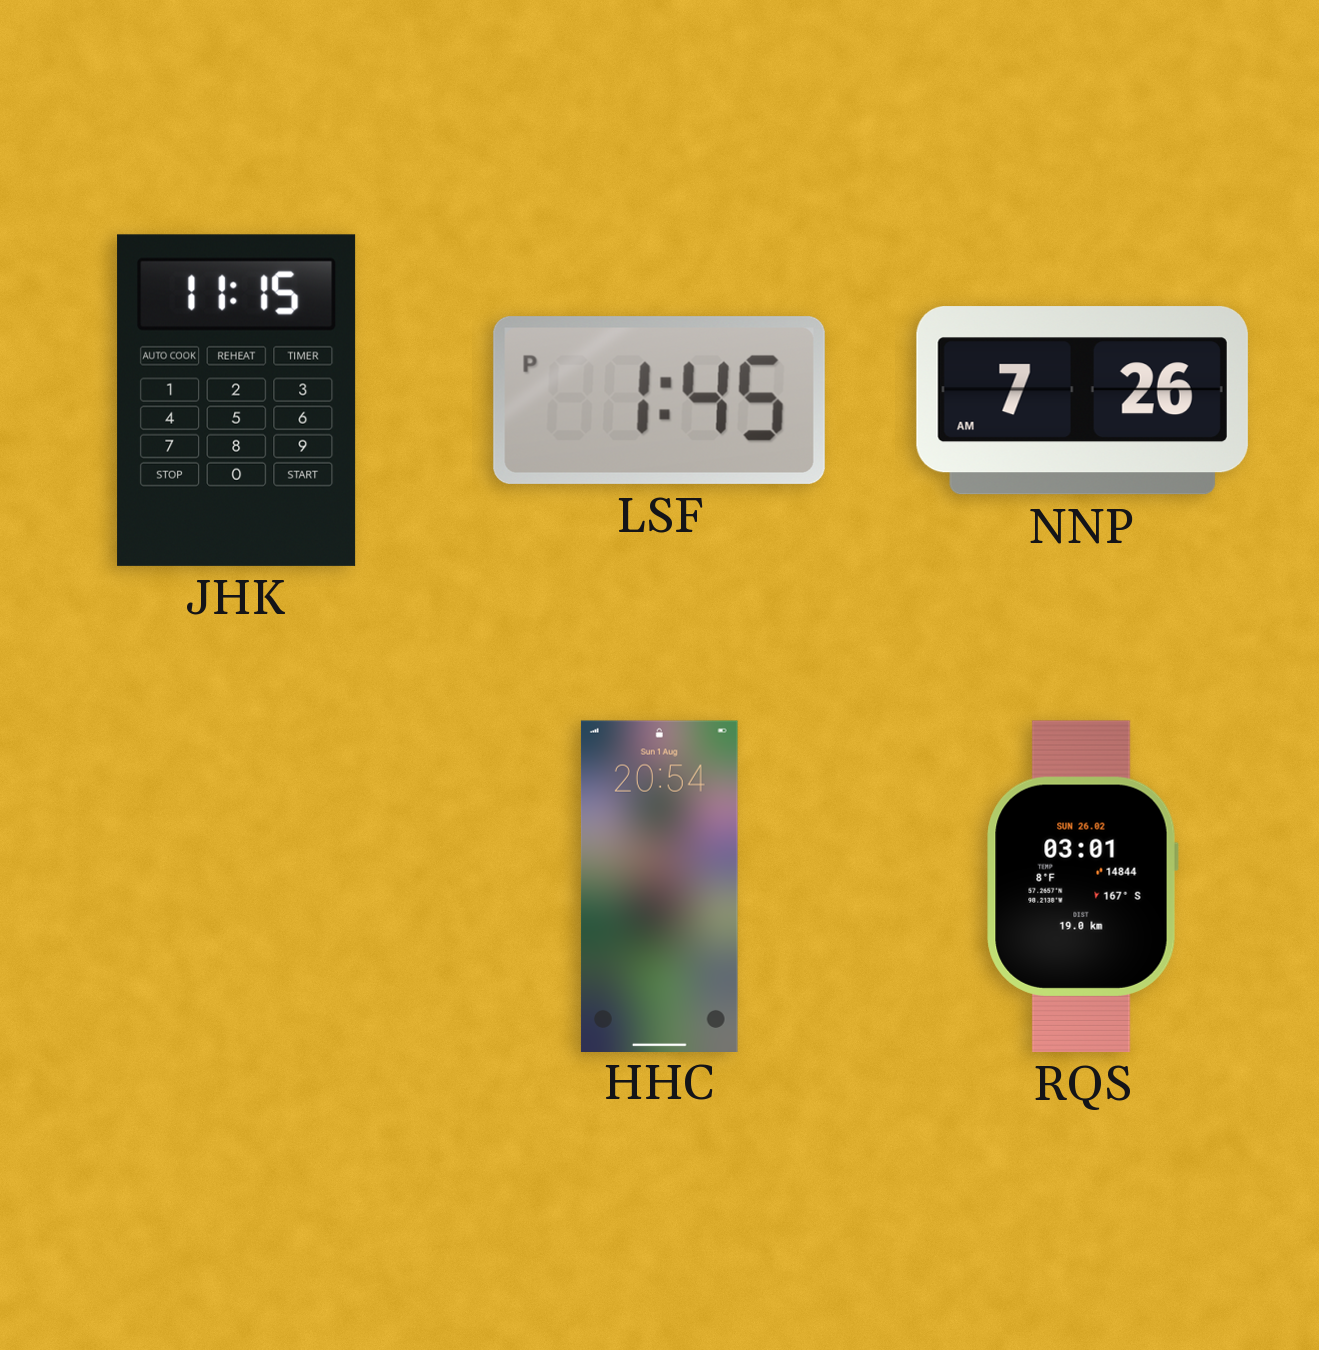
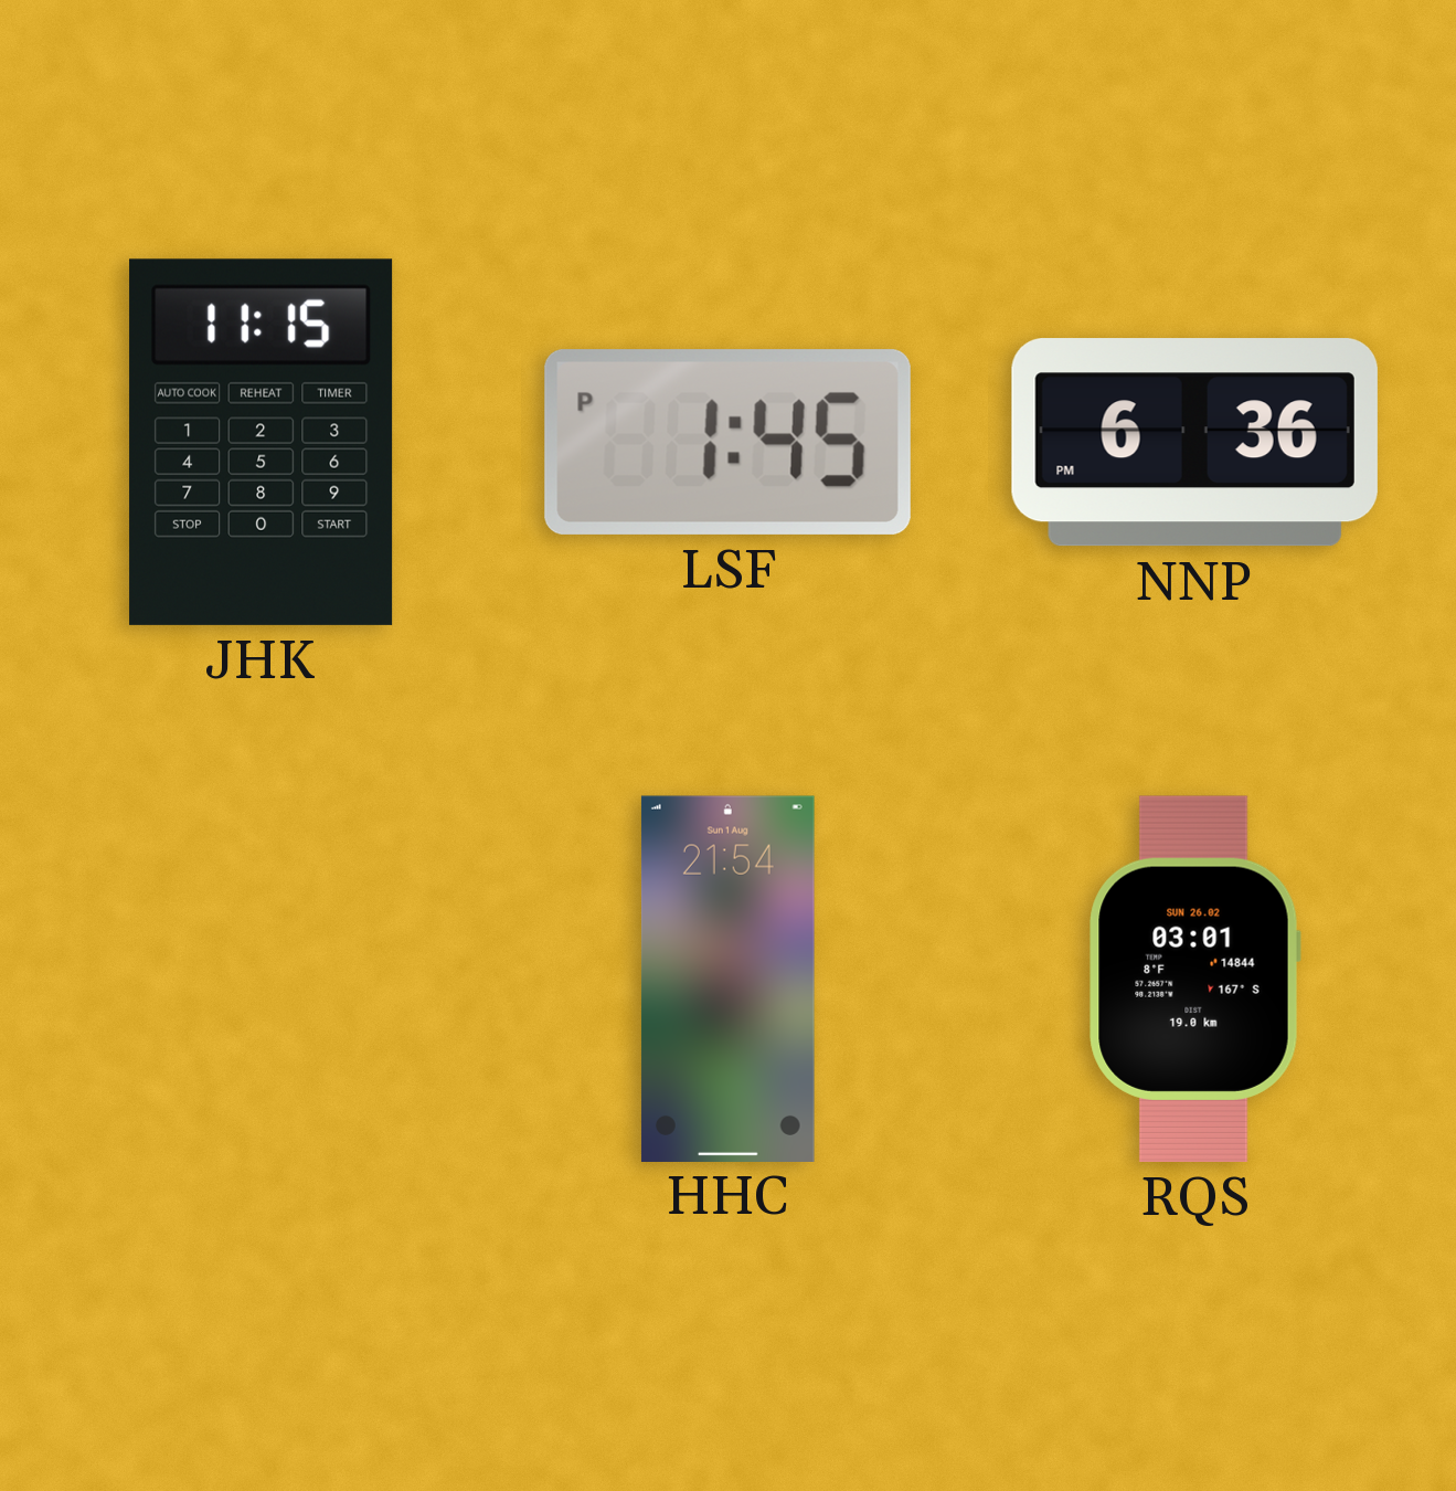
NNP: 7:26 -> 6:36 (1194, 443)
HHC: 20:54 -> 21:54 (727, 979)
